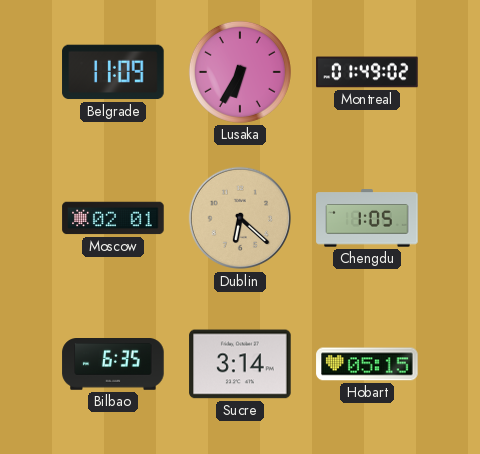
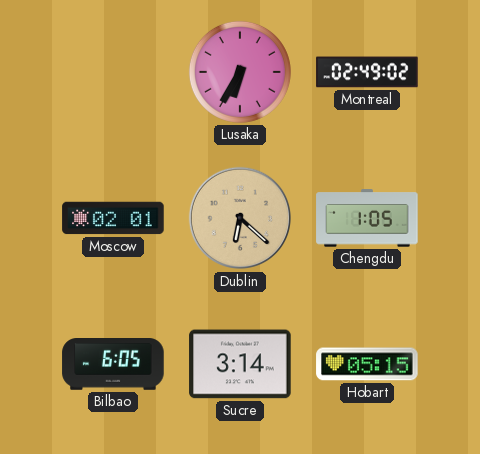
Belgrade: 11:09 -> none (113, 72)
Montreal: 01:49 -> 02:49 (367, 72)
Bilbao: 6:35 -> 6:05 (113, 365)
